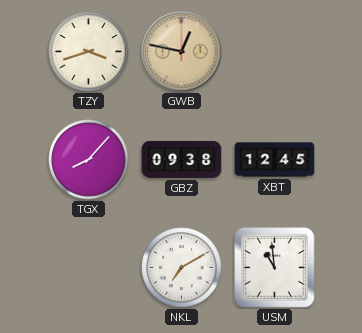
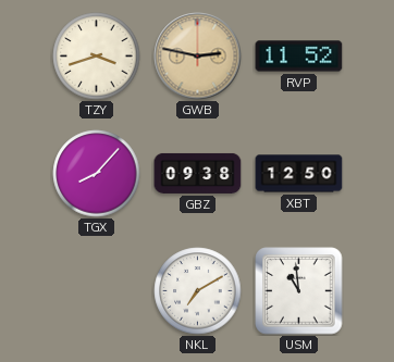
GWB: 12:47 -> 2:47 (198, 57)
RVP: none -> 11:52 (299, 57)
XBT: 12:45 -> 12:50 (299, 174)
